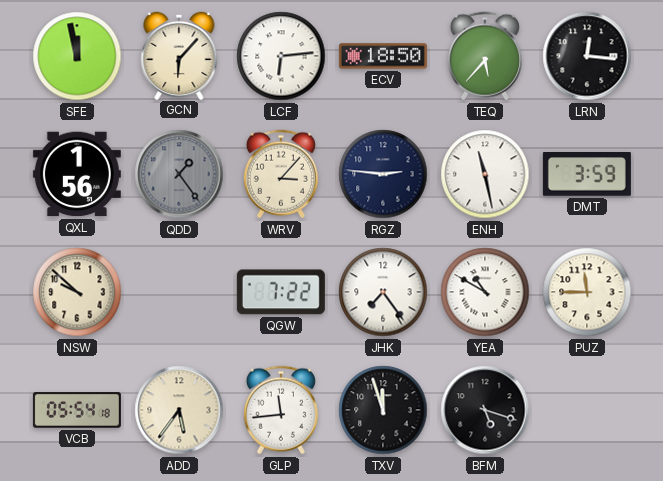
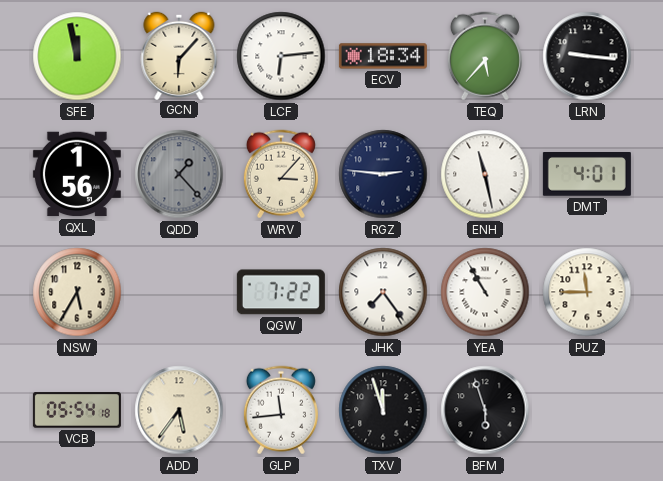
ECV: 18:50 -> 18:34 (383, 56)
LRN: 12:16 -> 9:16 (587, 56)
QDD: 1:24 -> 1:23 (179, 174)
DMT: 3:59 -> 4:01 (587, 175)
NSW: 9:52 -> 5:35 (77, 292)
YEA: 10:50 -> 10:55 (485, 292)
BFM: 5:18 -> 5:57 (485, 410)
